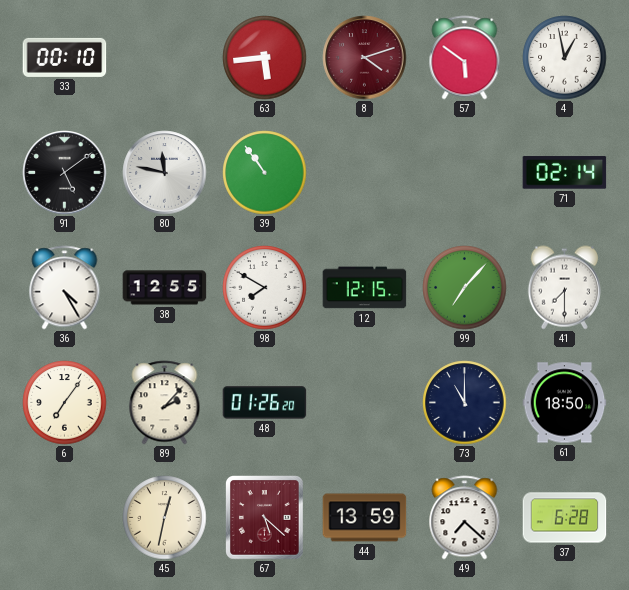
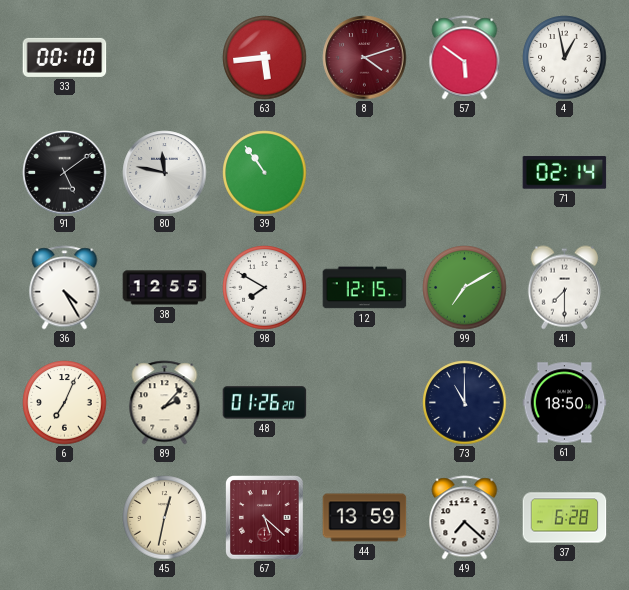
99: 7:07 -> 7:10 (465, 288)
6: 7:06 -> 7:04 (65, 403)
